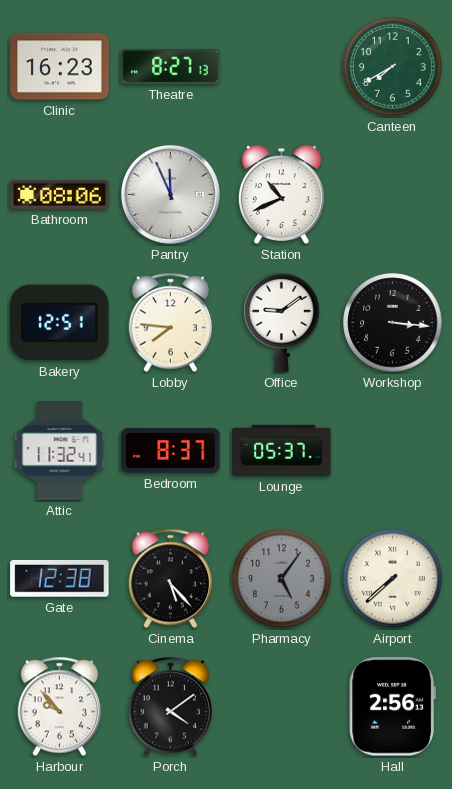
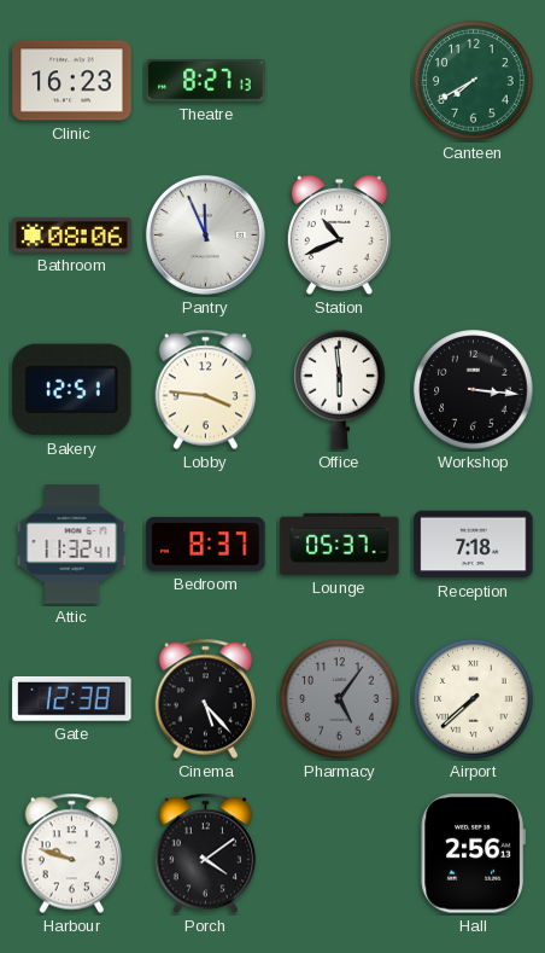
Lobby: 7:46 -> 3:46 (206, 390)
Office: 9:09 -> 5:59 (340, 390)
Reception: none -> 7:18 (474, 545)
Harbour: 9:53 -> 9:48 (72, 854)
